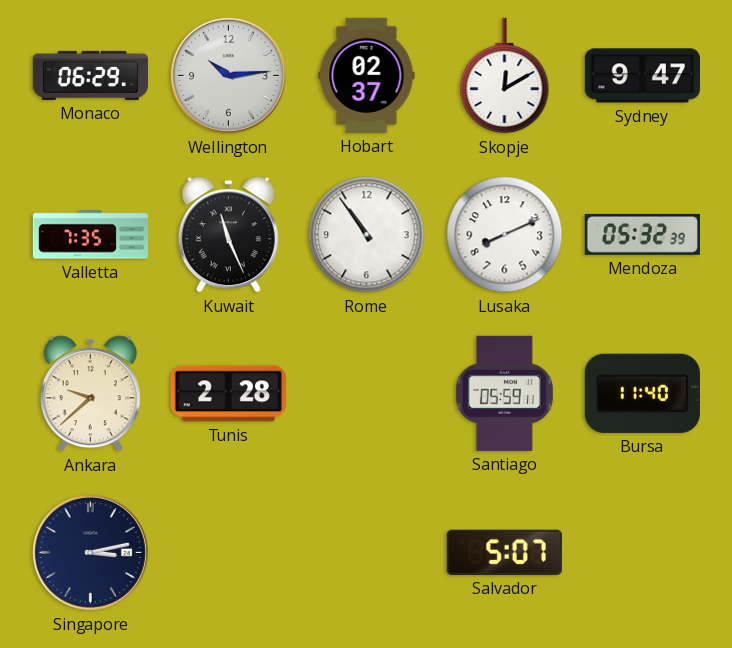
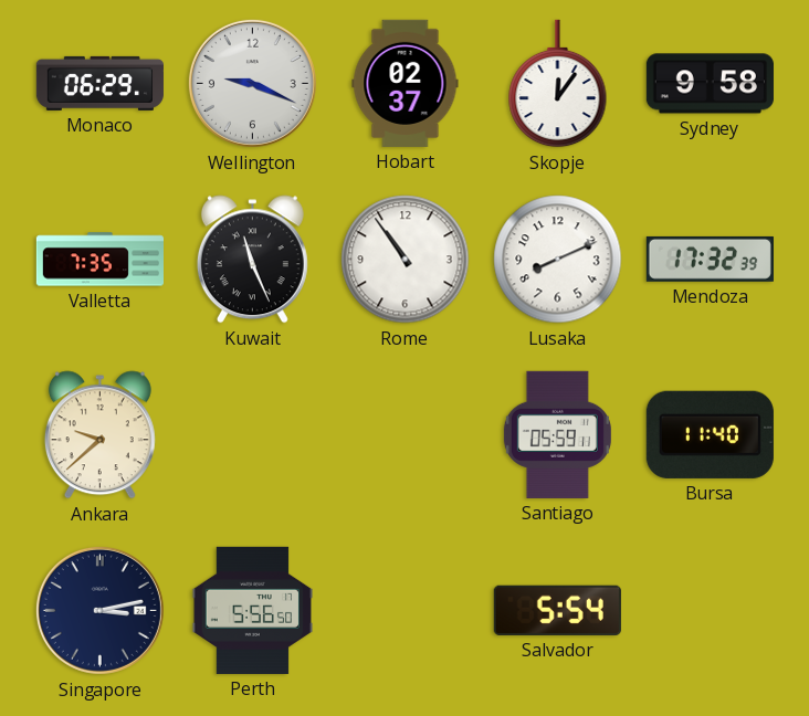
Wellington: 10:14 -> 9:19 (252, 83)
Skopje: 12:10 -> 12:06 (558, 84)
Sydney: 9:47 -> 9:58 (710, 84)
Mendoza: 05:32 -> 17:32 (710, 259)
Tunis: 2:28 -> none (228, 394)
Perth: none -> 5:56 (252, 610)
Salvador: 5:07 -> 5:54 (557, 610)
